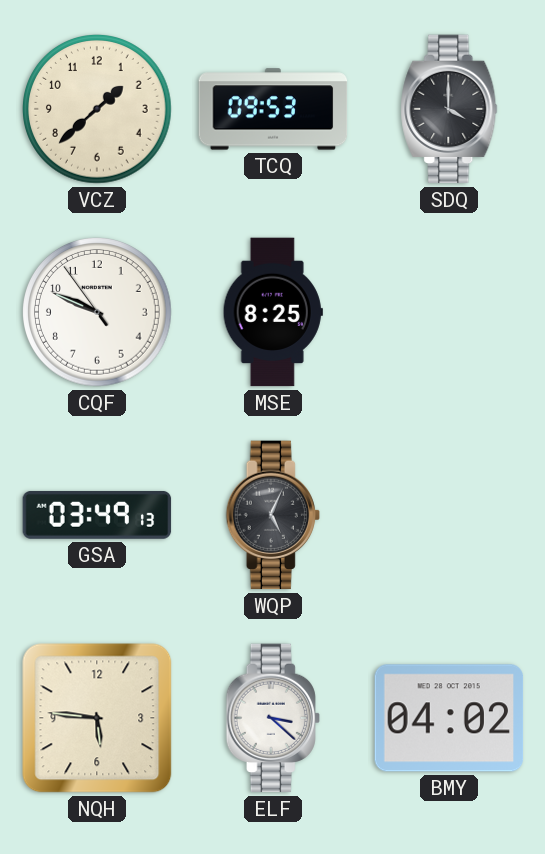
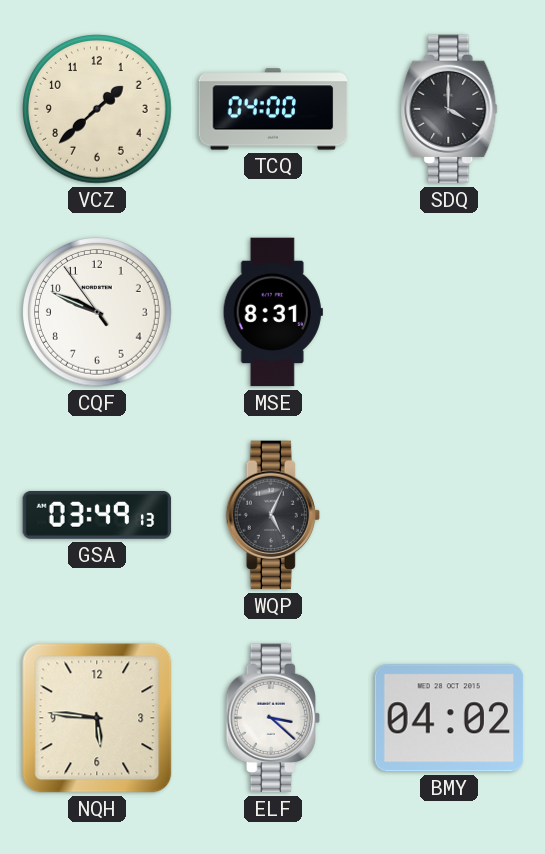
TCQ: 09:53 -> 04:00 (273, 109)
MSE: 8:25 -> 8:31 (273, 312)
